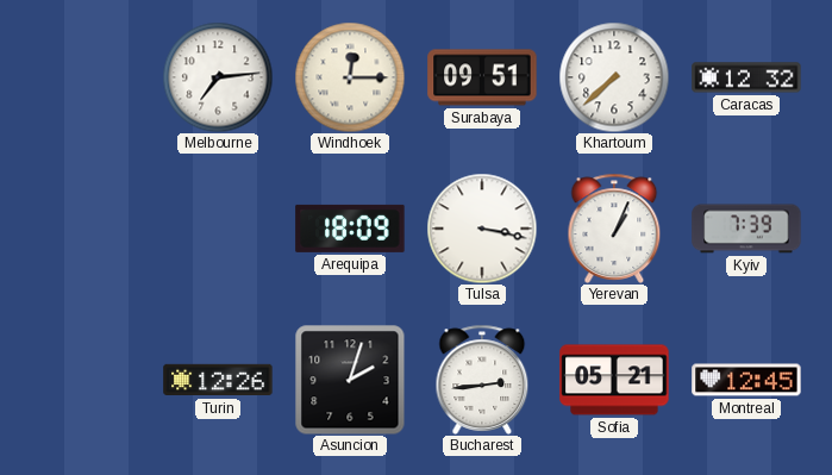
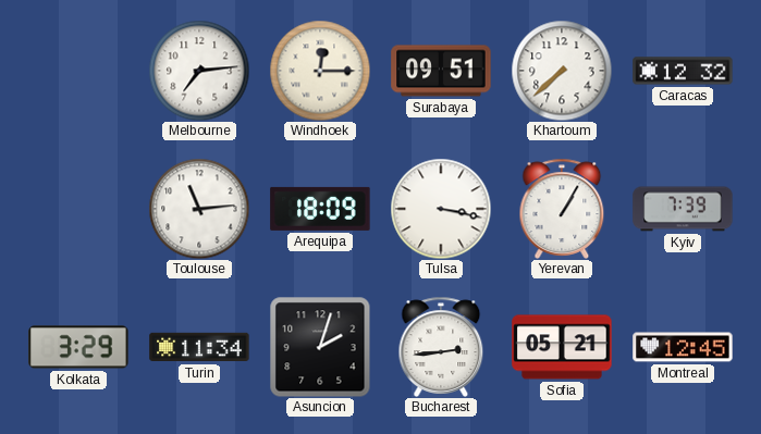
Toulouse: none -> 11:14 (199, 209)
Yerevan: 1:04 -> 1:05 (562, 209)
Kolkata: none -> 3:29 (78, 347)
Turin: 12:26 -> 11:34 (199, 347)
